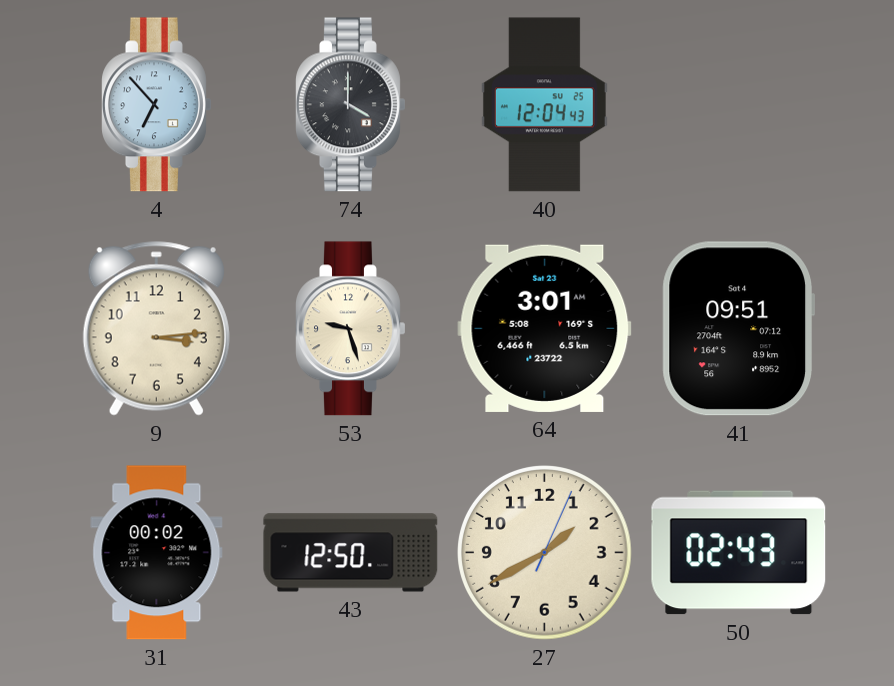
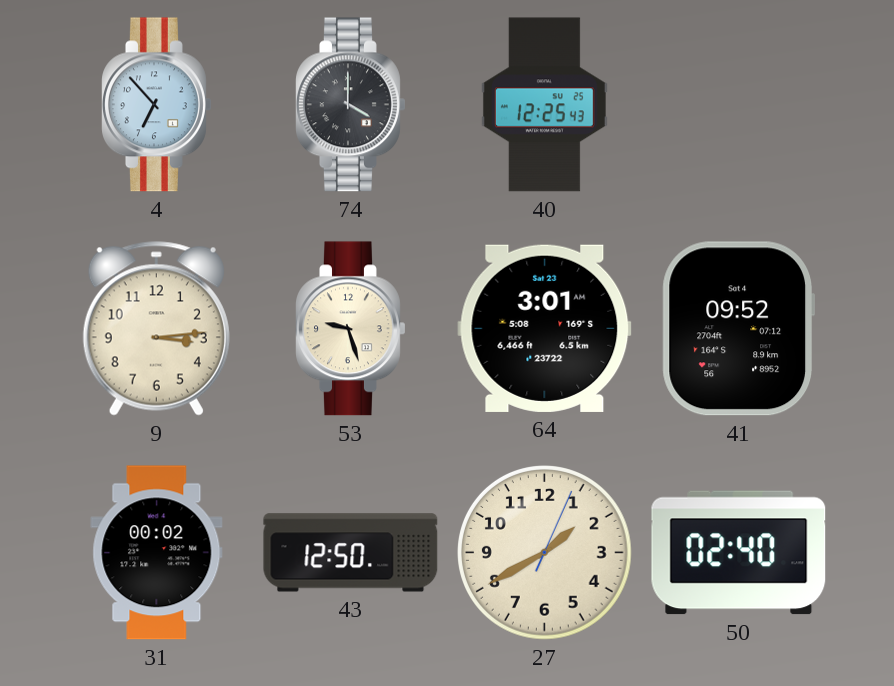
40: 12:04 -> 12:25 (544, 105)
41: 09:51 -> 09:52 (738, 329)
50: 02:43 -> 02:40 (739, 553)
